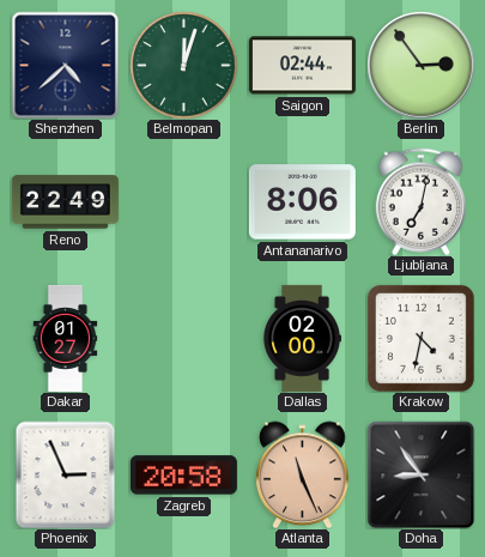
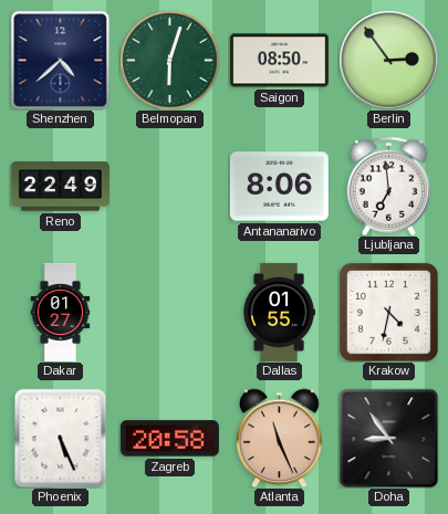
Belmopan: 12:03 -> 6:03 (169, 60)
Saigon: 02:44 -> 08:50 (279, 61)
Ljubljana: 7:02 -> 6:59 (388, 186)
Dallas: 02:00 -> 01:55 (279, 312)
Phoenix: 2:56 -> 5:26 (61, 438)
